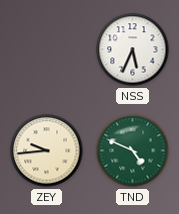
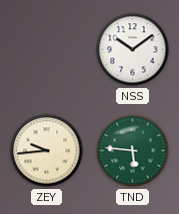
NSS: 5:34 -> 10:09 (133, 50)
TND: 4:49 -> 5:46 (133, 151)
